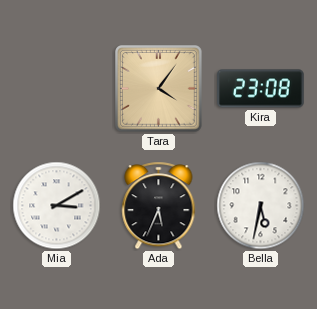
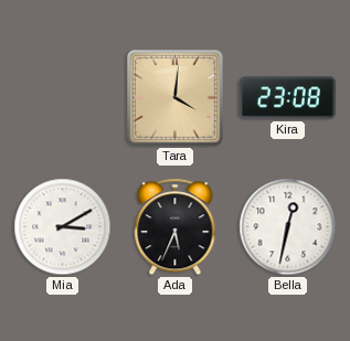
Tara: 4:06 -> 4:01 (176, 98)
Bella: 5:32 -> 12:32 (288, 227)
